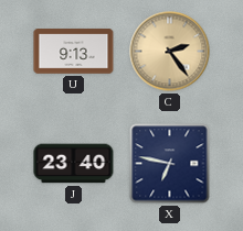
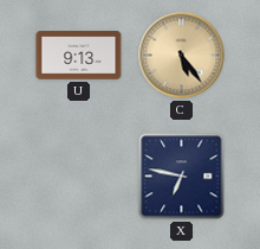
C: 2:24 -> 5:24 (182, 56)
J: 23:40 -> none (74, 164)
